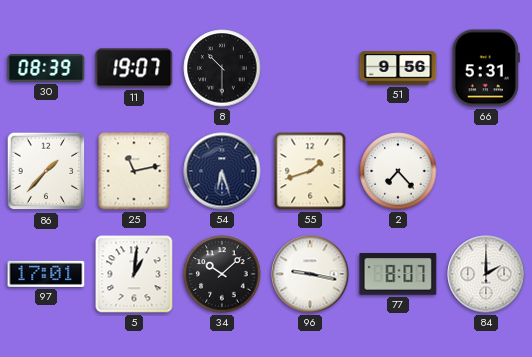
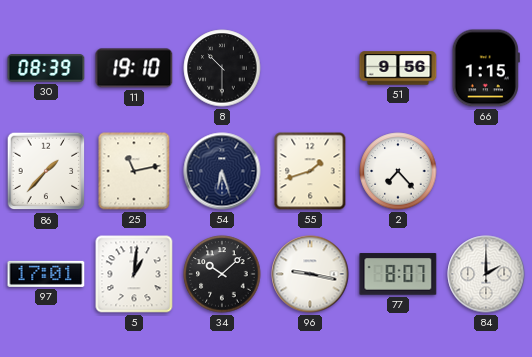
11: 19:07 -> 19:10 (134, 68)
66: 5:31 -> 1:15 (486, 68)
